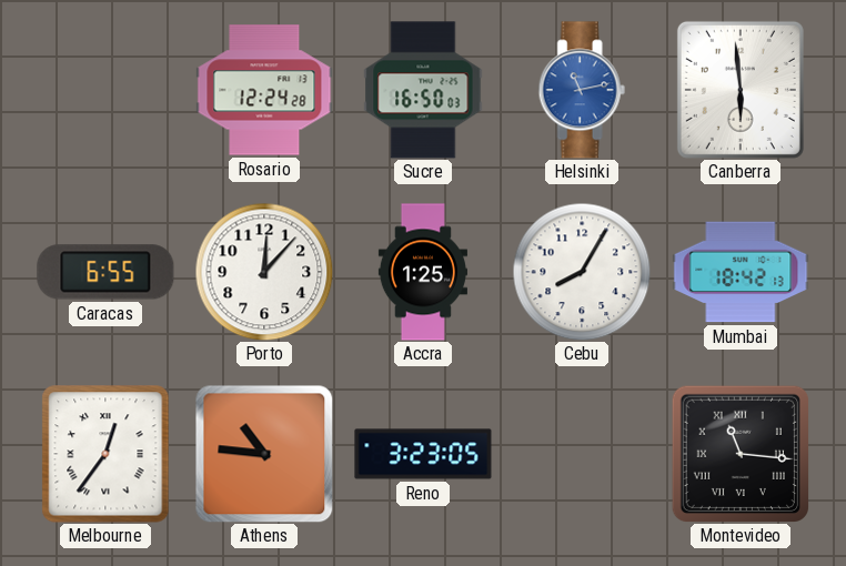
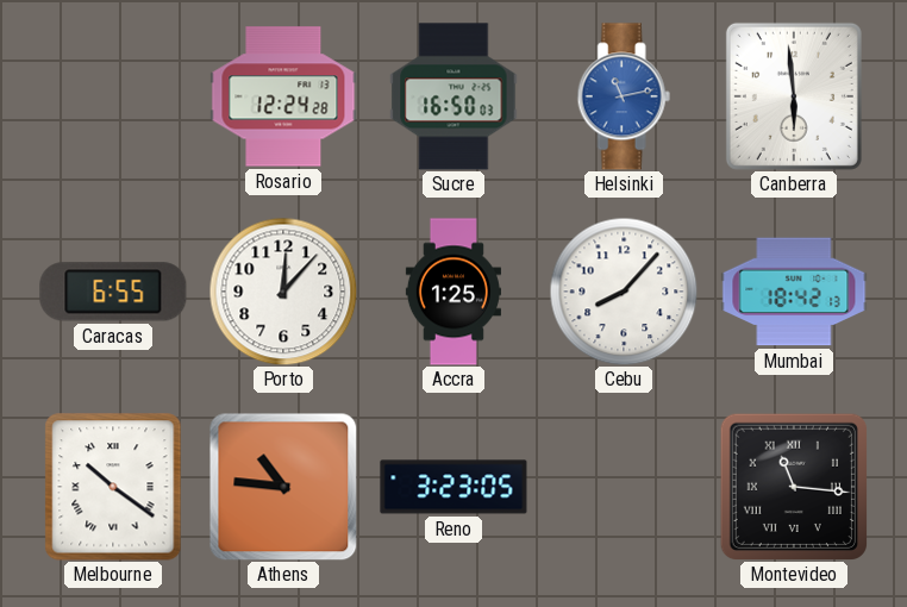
Cebu: 8:05 -> 8:07 (624, 292)
Melbourne: 12:36 -> 10:21 (113, 487)
